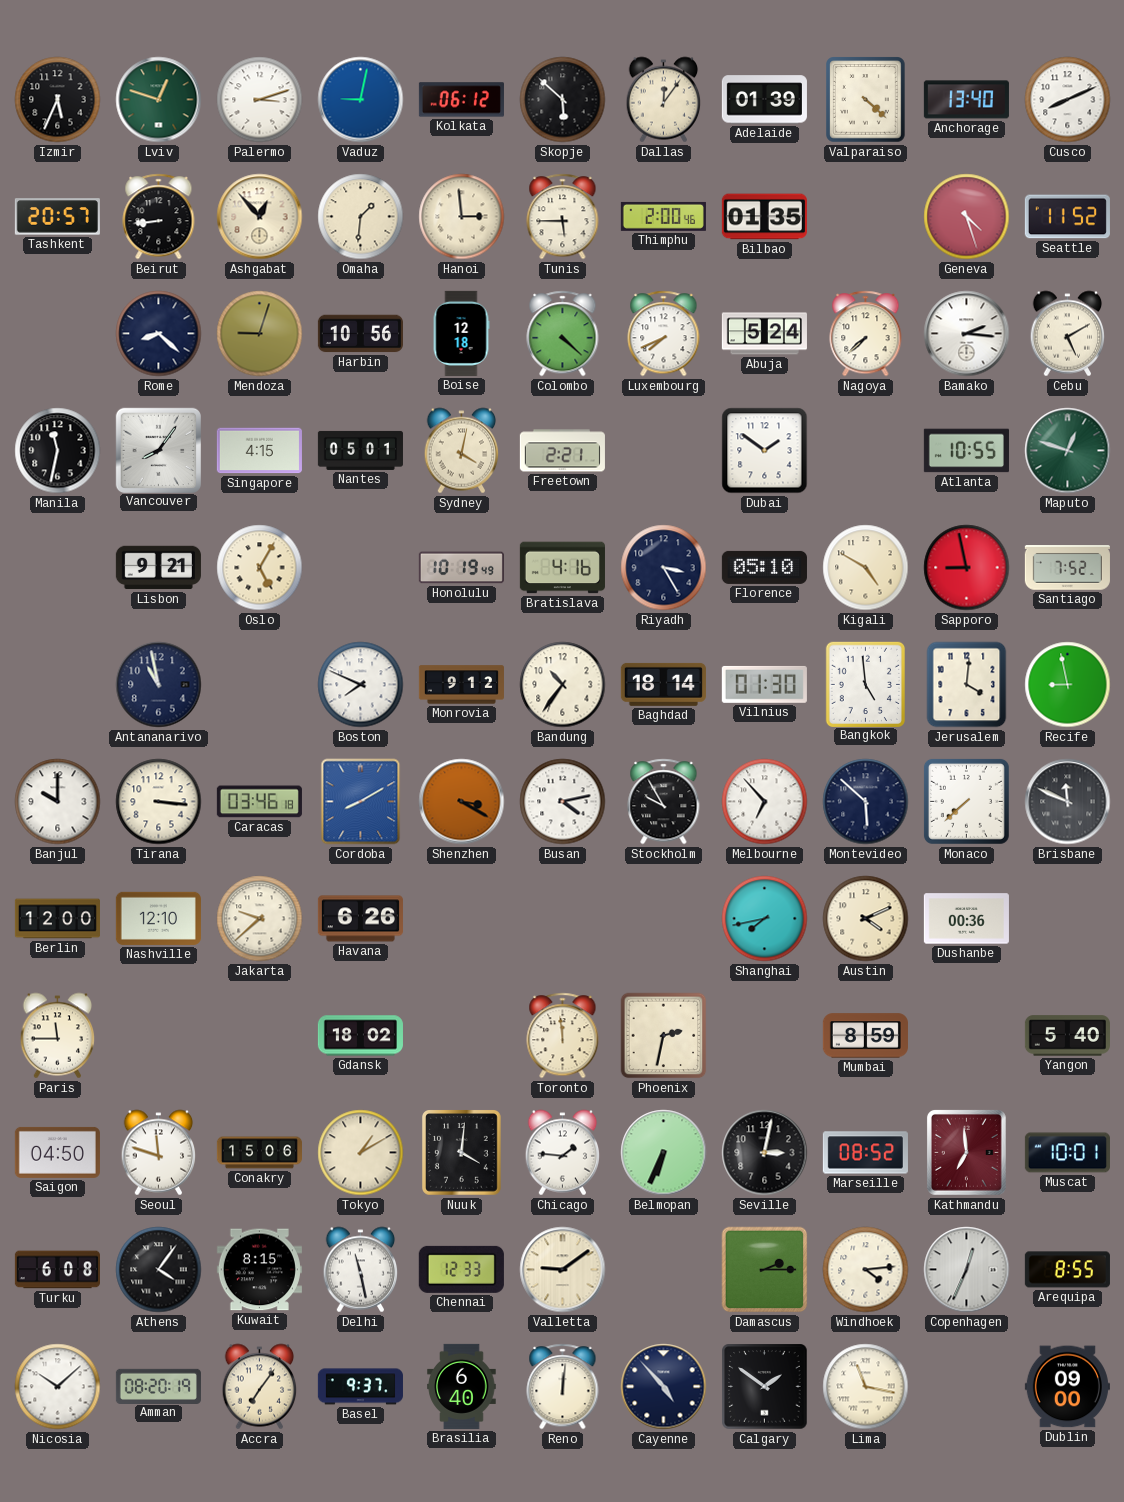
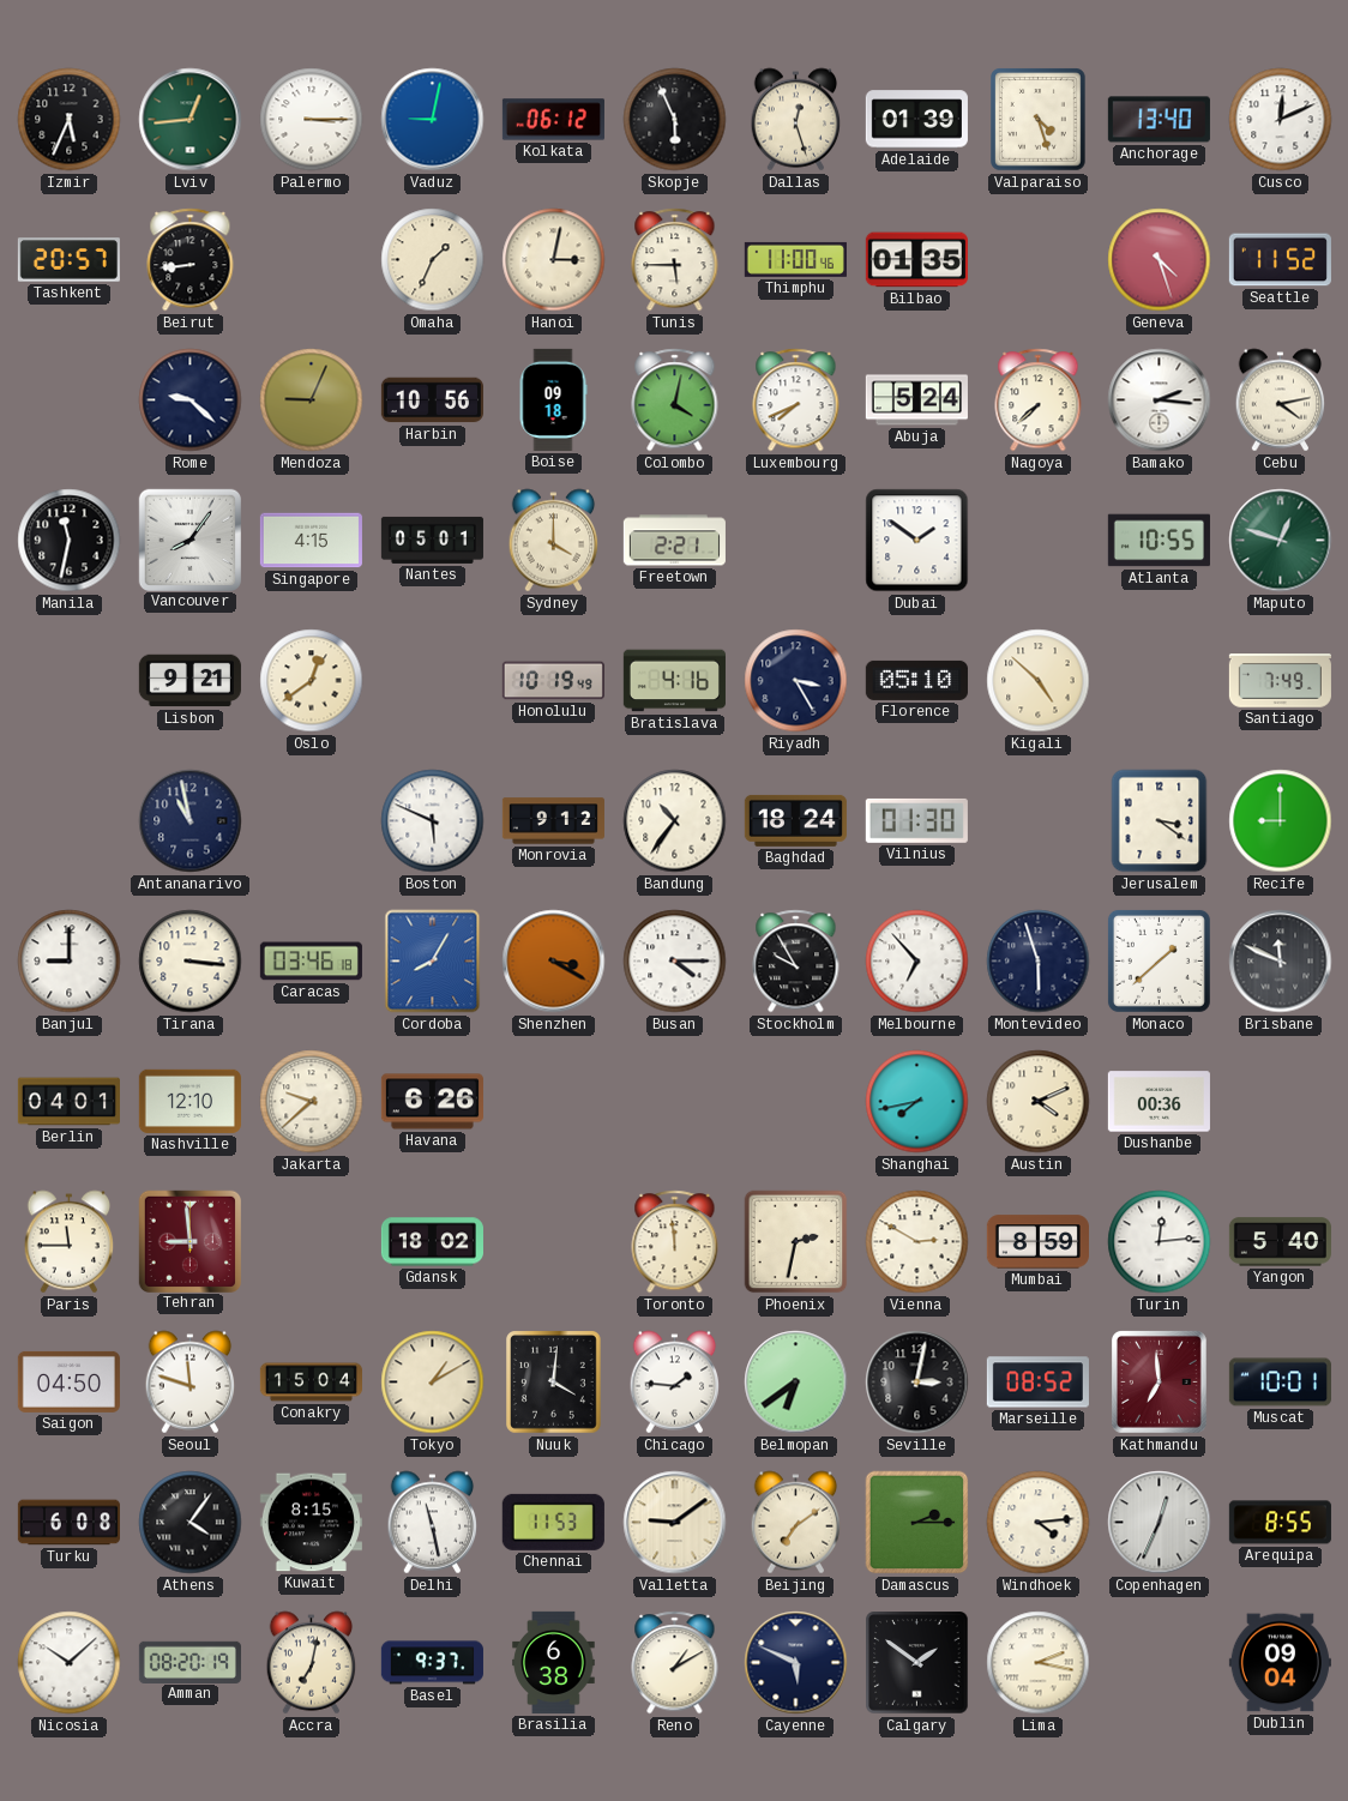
Lviv: 12:48 -> 12:44 (191, 120)
Palermo: 3:12 -> 3:15 (312, 120)
Skopje: 5:52 -> 5:56 (675, 120)
Dallas: 12:06 -> 12:27 (796, 120)
Valparaiso: 4:22 -> 4:27 (1039, 120)
Cusco: 8:11 -> 12:11 (1281, 120)
Ashgabat: 12:53 -> none (260, 217)
Omaha: 1:31 -> 1:34 (433, 260)
Hanoi: 2:59 -> 3:02 (554, 260)
Thimphu: 2:00 -> 11:00 (795, 259)
Rome: 8:22 -> 9:22 (191, 400)
Mendoza: 9:03 -> 9:04 (312, 400)
Boise: 12:18 -> 09:18 (553, 399)
Colombo: 4:22 -> 4:02 (675, 400)
Cebu: 5:10 -> 4:13 (1281, 400)
Sydney: 4:02 -> 4:00 (554, 541)
Oslo: 5:05 -> 12:39 (312, 681)
Kigali: 4:50 -> 4:52 (1039, 681)
Sapporo: 8:58 -> none (967, 568)
Santiago: 7:52 -> 7:49 (1280, 681)
Boston: 7:49 -> 5:49 (433, 821)
Baghdad: 18:14 -> 18:24 (795, 820)
Bangkok: 4:59 -> none (865, 684)
Jerusalem: 4:01 -> 3:21 (1160, 821)
Recife: 8:58 -> 9:00 (1281, 821)
Banjul: 10:00 -> 9:00 (70, 962)
Cordoba: 8:10 -> 8:05 (433, 962)
Busan: 4:13 -> 4:15 (675, 962)
Montevideo: 5:52 -> 5:57 (1039, 962)
Monaco: 7:38 -> 1:38 (1159, 960)
Berlin: 12:00 -> 04:01 (68, 1102)
Tehran: none -> 8:59 (189, 1241)
Vienna: none -> 2:50 (917, 1242)
Turin: none -> 12:14 (1160, 1242)
Conakry: 15:06 -> 15:04 (311, 1383)
Belmopan: 6:34 -> 6:39 (796, 1383)
Chennai: 12:33 -> 11:53 (553, 1522)
Beijing: none -> 7:09 (796, 1523)
Accra: 7:06 -> 7:02 (312, 1663)
Brasilia: 6:40 -> 6:38 (554, 1662)
Reno: 12:01 -> 1:10 (675, 1663)
Cayenne: 4:53 -> 5:49 (796, 1663)
Lima: 11:17 -> 2:17 (1039, 1663)
Dublin: 09:00 -> 09:04 (1280, 1663)
